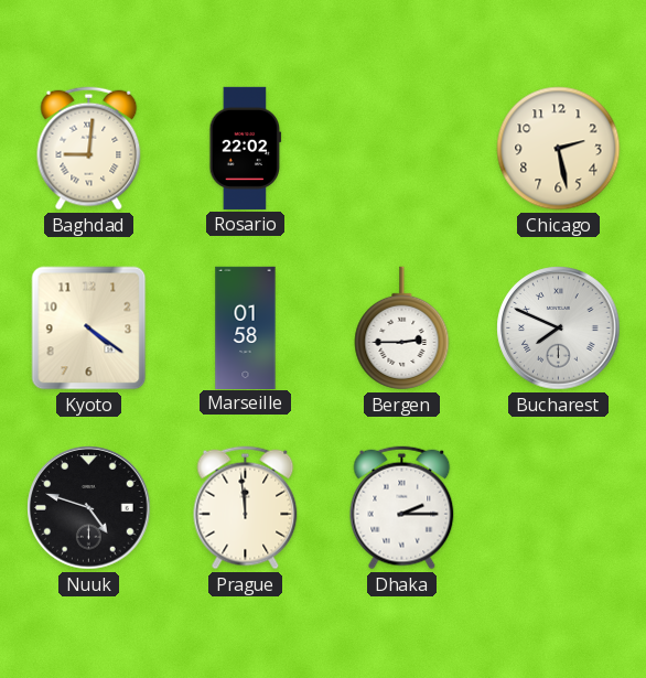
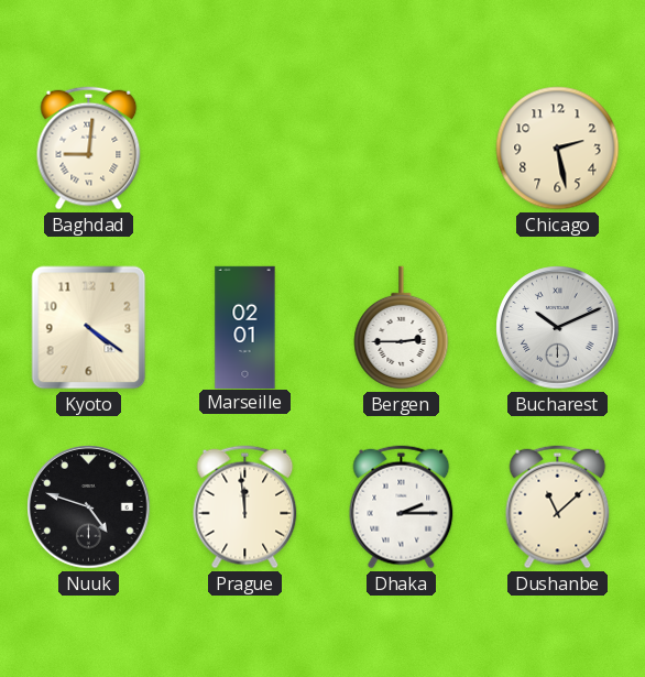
Rosario: 22:02 -> none (246, 148)
Marseille: 01:58 -> 02:01 (245, 327)
Bucharest: 7:49 -> 10:11 (558, 328)
Dushanbe: none -> 11:08 (558, 507)
